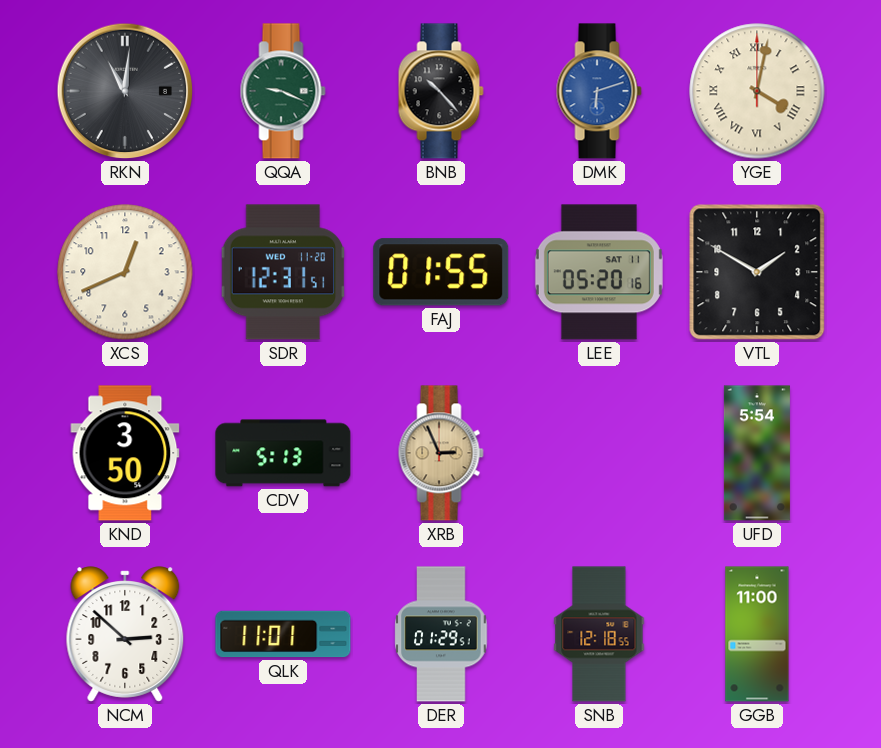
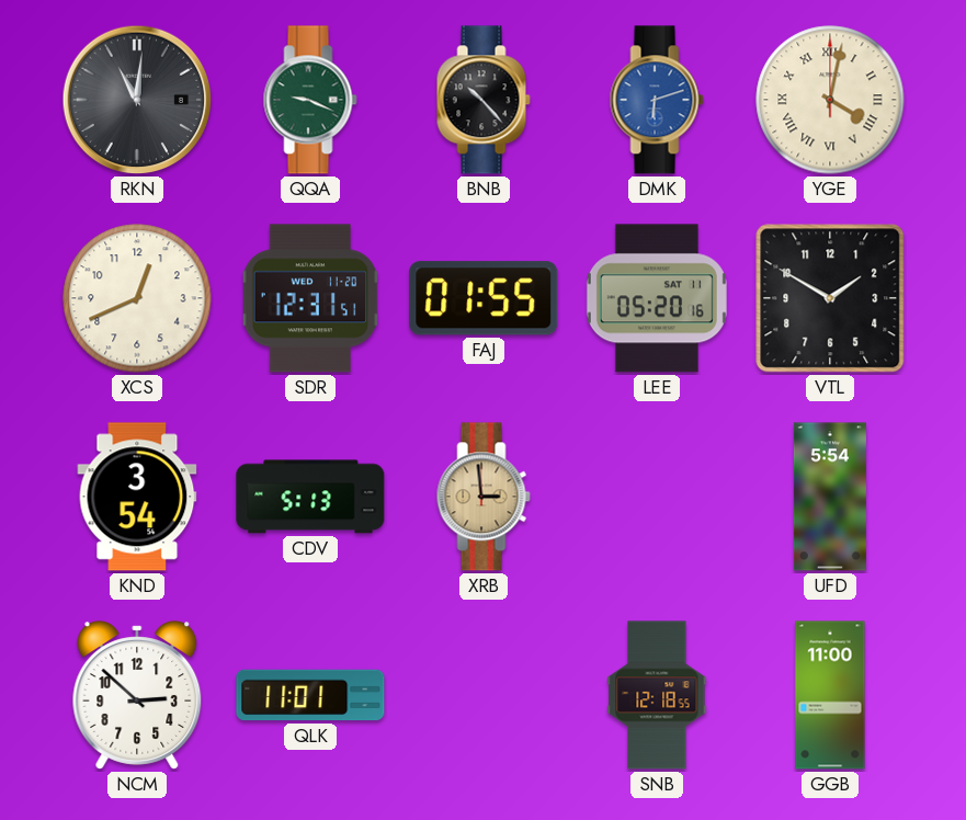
KND: 3:50 -> 3:54 (137, 497)
XRB: 2:56 -> 2:59 (484, 497)
DER: 01:29 -> none (441, 634)
